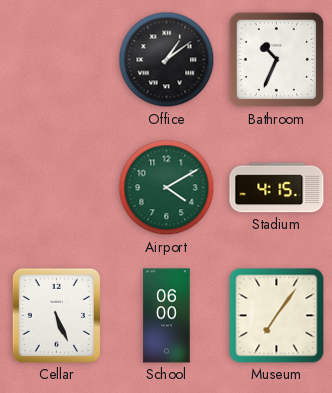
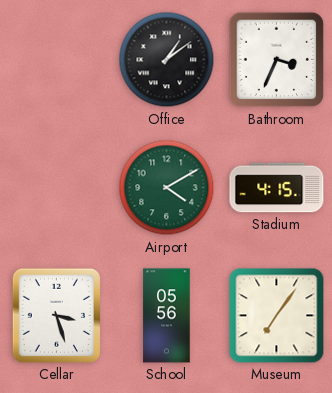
Bathroom: 10:34 -> 3:34 (277, 60)
Cellar: 5:26 -> 3:27 (56, 315)
School: 06:00 -> 05:56 (167, 316)
